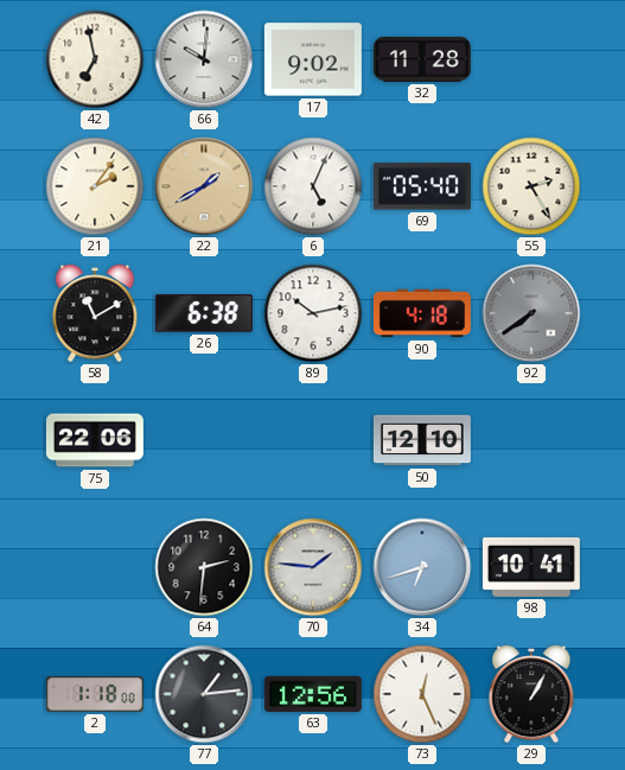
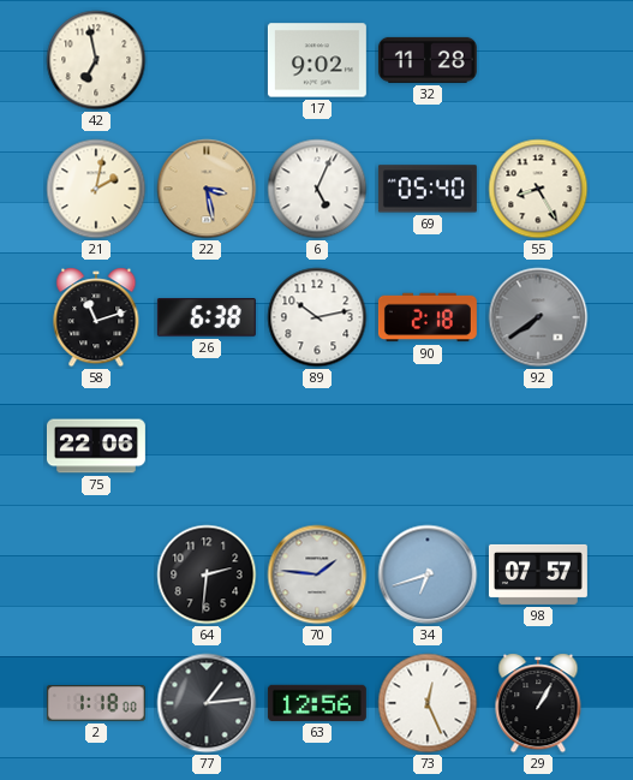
66: 10:01 -> none (204, 59)
21: 2:06 -> 2:02 (96, 189)
22: 1:40 -> 3:28 (207, 189)
55: 2:25 -> 8:25 (538, 189)
58: 11:10 -> 11:12 (96, 317)
90: 4:18 -> 2:18 (428, 317)
50: 12:10 -> none (422, 440)
98: 10:41 -> 07:57 (538, 574)
